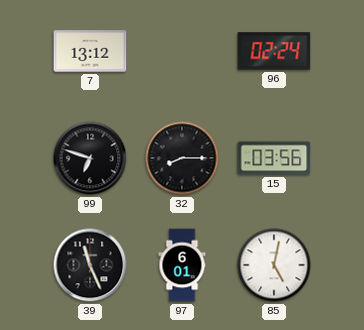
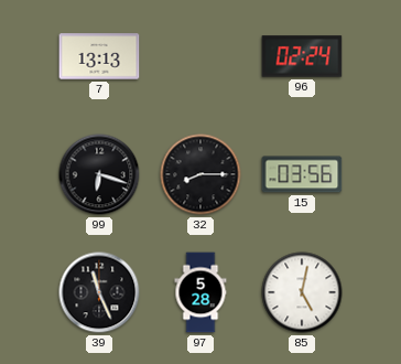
7: 13:12 -> 13:13 (99, 56)
99: 6:48 -> 6:18 (99, 174)
97: 6:01 -> 5:28 (201, 292)
